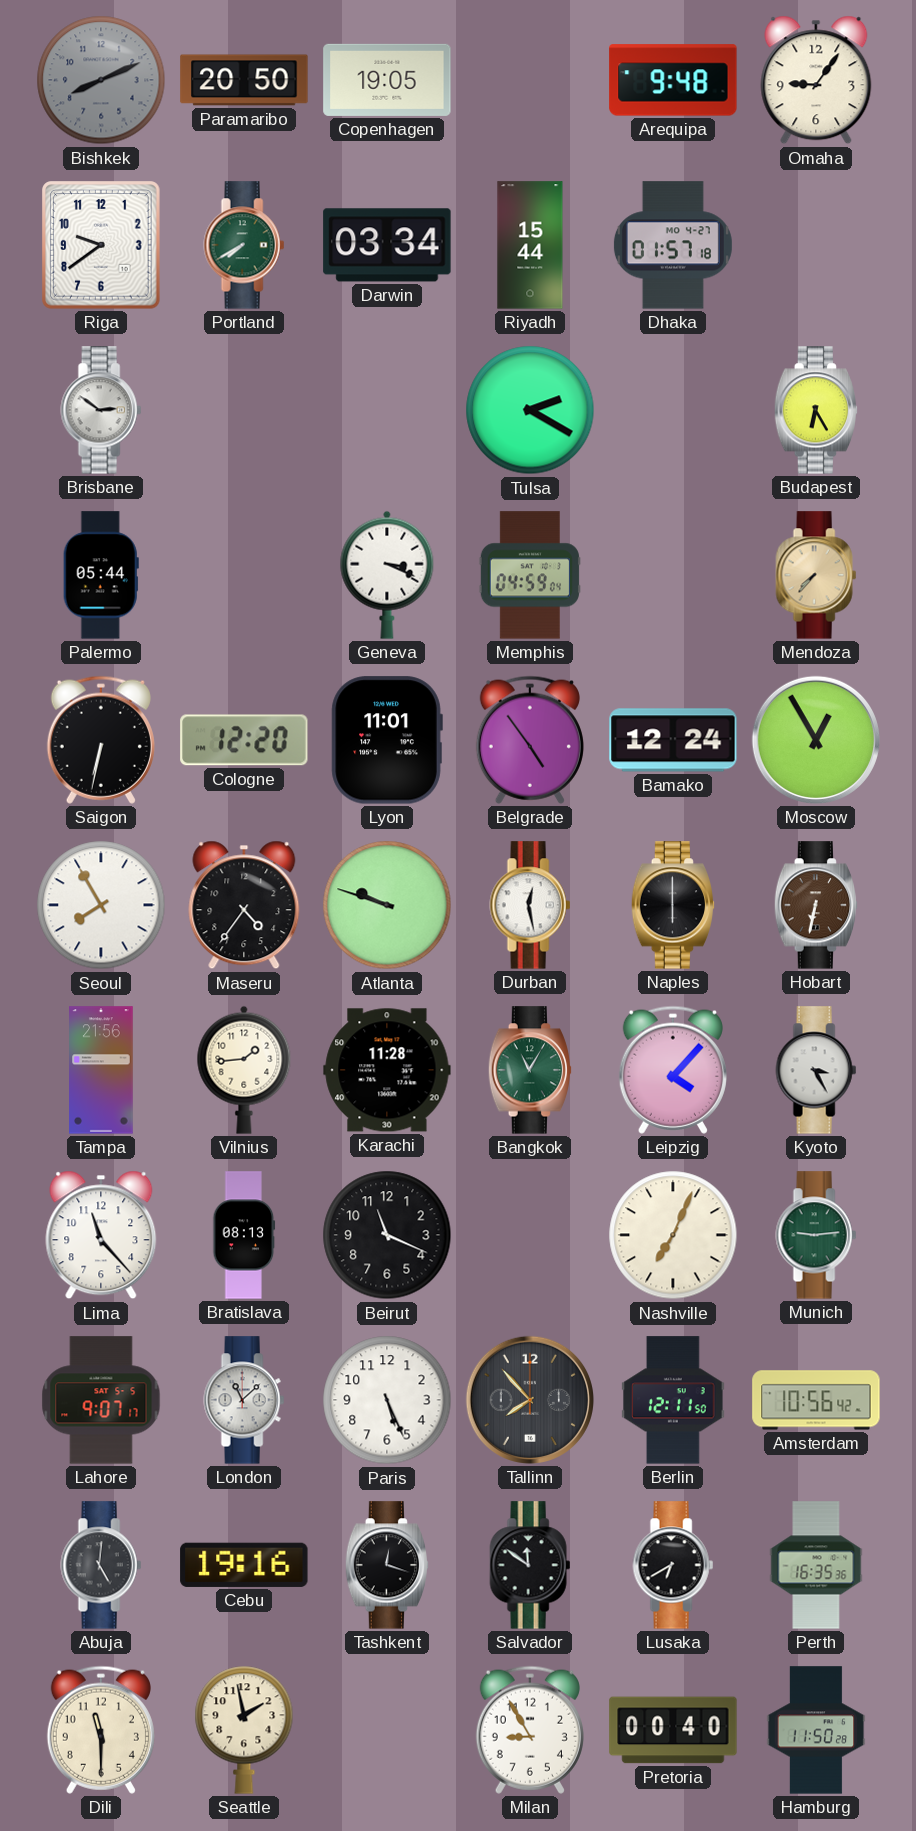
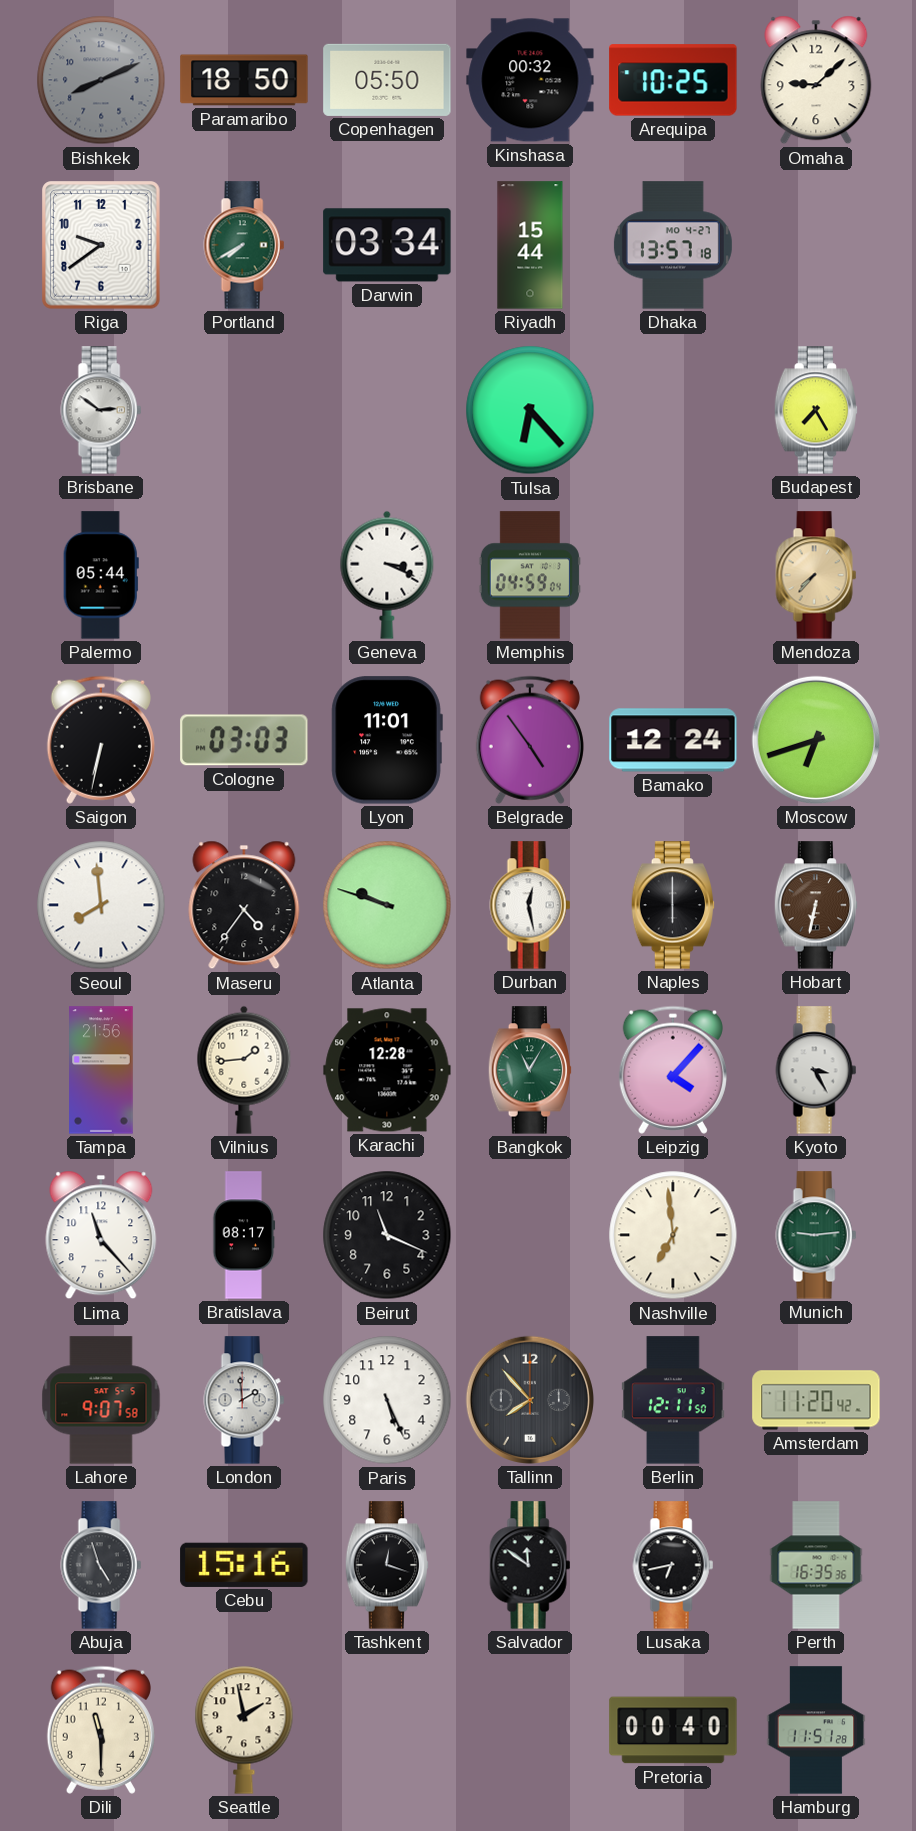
Paramaribo: 20:50 -> 18:50 (244, 80)
Copenhagen: 19:05 -> 05:50 (387, 80)
Kinshasa: none -> 00:32 (530, 80)
Arequipa: 9:48 -> 10:25 (673, 80)
Omaha: 9:06 -> 9:08 (816, 80)
Dhaka: 01:57 -> 13:57 (673, 245)
Tulsa: 2:20 -> 6:23 (530, 410)
Budapest: 6:25 -> 7:25 (816, 410)
Cologne: 12:20 -> 03:03 (244, 740)
Moscow: 12:55 -> 6:42 (816, 740)
Seoul: 7:55 -> 7:59 (101, 905)
Karachi: 11:28 -> 12:28 (387, 1070)
Bratislava: 08:13 -> 08:17 (244, 1235)
Nashville: 7:04 -> 6:59 (673, 1235)
Lahore: 9:07:17 -> 9:07:58 (101, 1400)
London: 11:08 -> 1:59 (244, 1400)
Amsterdam: 10:56 -> 11:20 (816, 1400)
Abuja: 5:01 -> 4:57 (101, 1565)
Cebu: 19:16 -> 15:16 (244, 1565)
Lusaka: 6:40 -> 6:43 (673, 1565)
Milan: 8:55 -> none (530, 1730)
Hamburg: 11:50 -> 11:51 (816, 1730)
